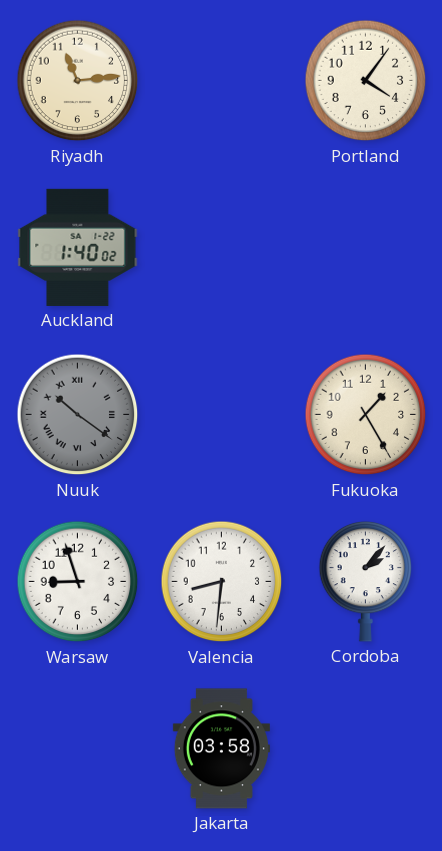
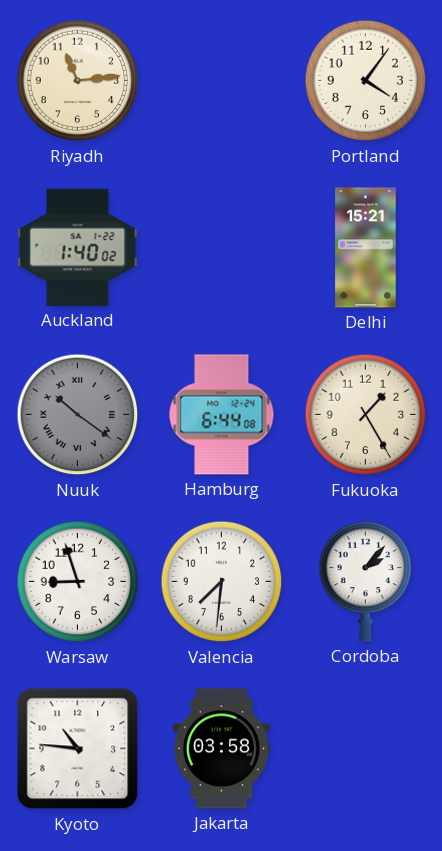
Delhi: none -> 15:21 (366, 248)
Hamburg: none -> 6:44 (222, 415)
Valencia: 8:31 -> 7:31 (222, 582)
Kyoto: none -> 10:46 (78, 749)
